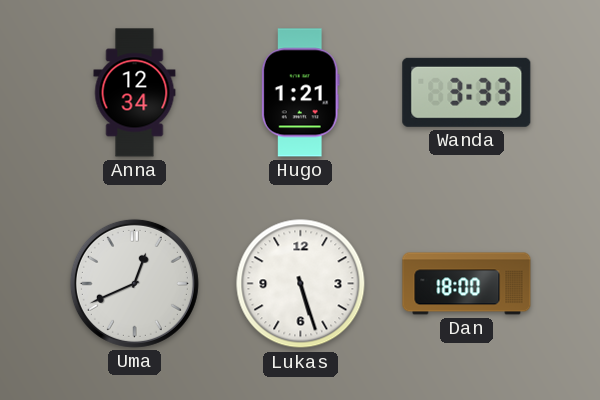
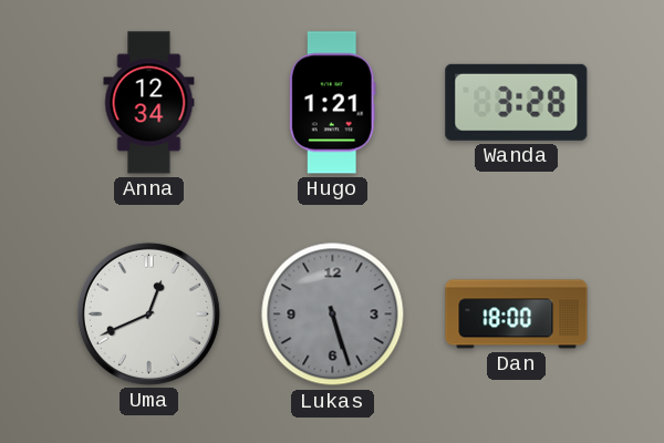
Wanda: 3:33 -> 3:28 (517, 102)
Lukas dial: white -> grey (333, 315)
